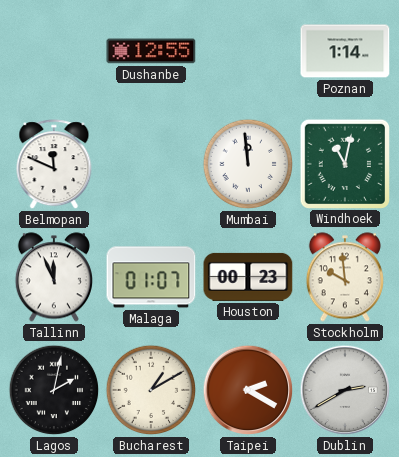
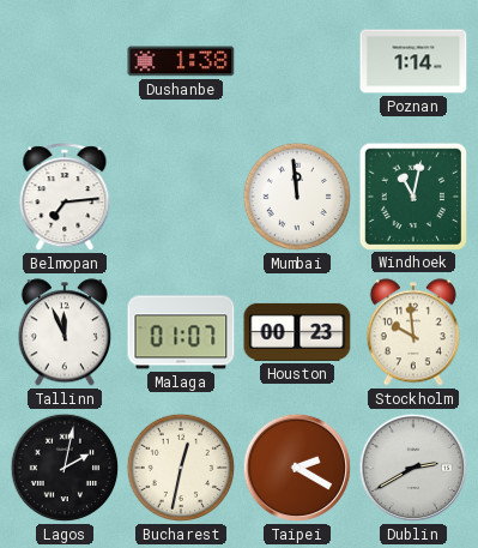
Dushanbe: 12:55 -> 1:38 (181, 61)
Belmopan: 11:49 -> 7:14 (65, 198)
Bucharest: 1:10 -> 12:32 (181, 468)
